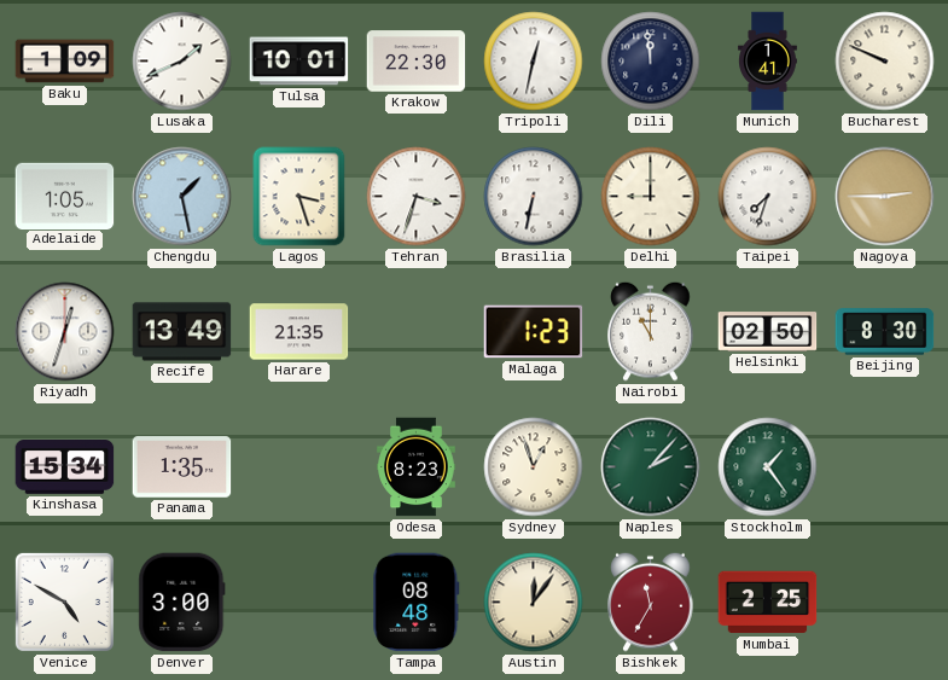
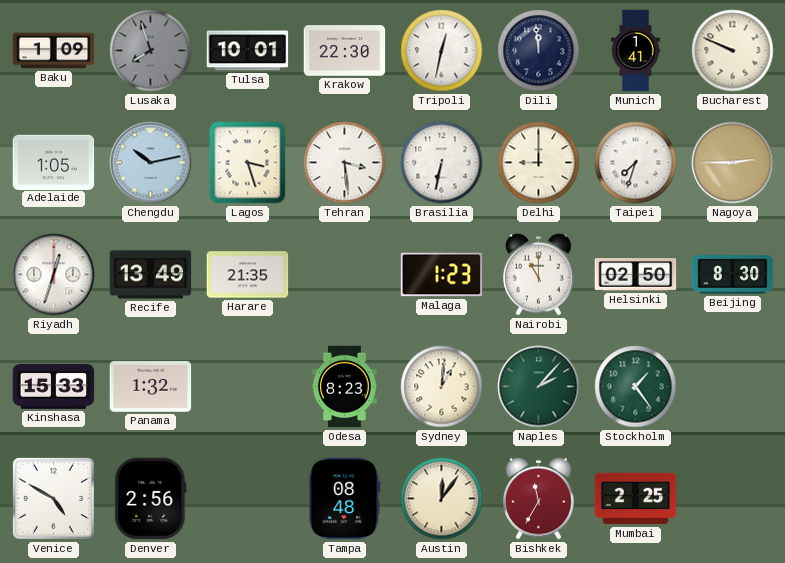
Lusaka: 1:41 -> 7:57 (151, 51)
Lusaka dial: white -> grey (151, 51)
Chengdu: 1:28 -> 10:13 (151, 163)
Tehran: 3:33 -> 3:29 (345, 163)
Kinshasa: 15:34 -> 15:33 (54, 387)
Panama: 1:35 -> 1:32 (151, 387)
Sydney: 12:57 -> 1:01 (442, 387)
Denver: 3:00 -> 2:56 (151, 499)
